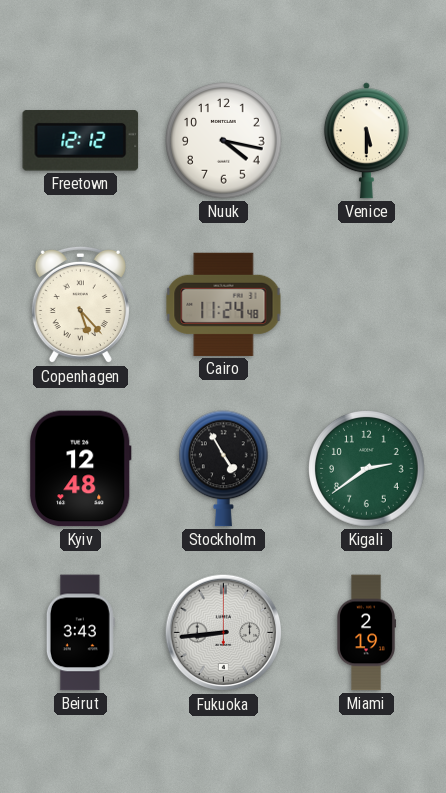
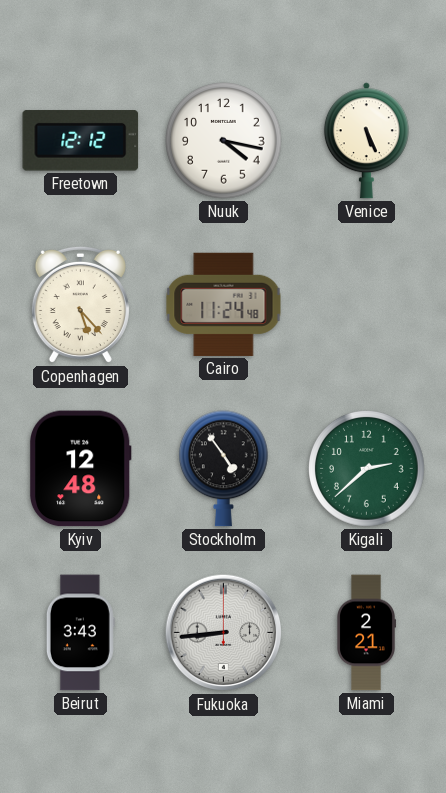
Venice: 5:30 -> 5:26 (366, 141)
Stockholm: 4:55 -> 4:54 (223, 469)
Kigali: 2:39 -> 2:38 (367, 469)
Miami: 2:19 -> 2:21 (366, 633)
